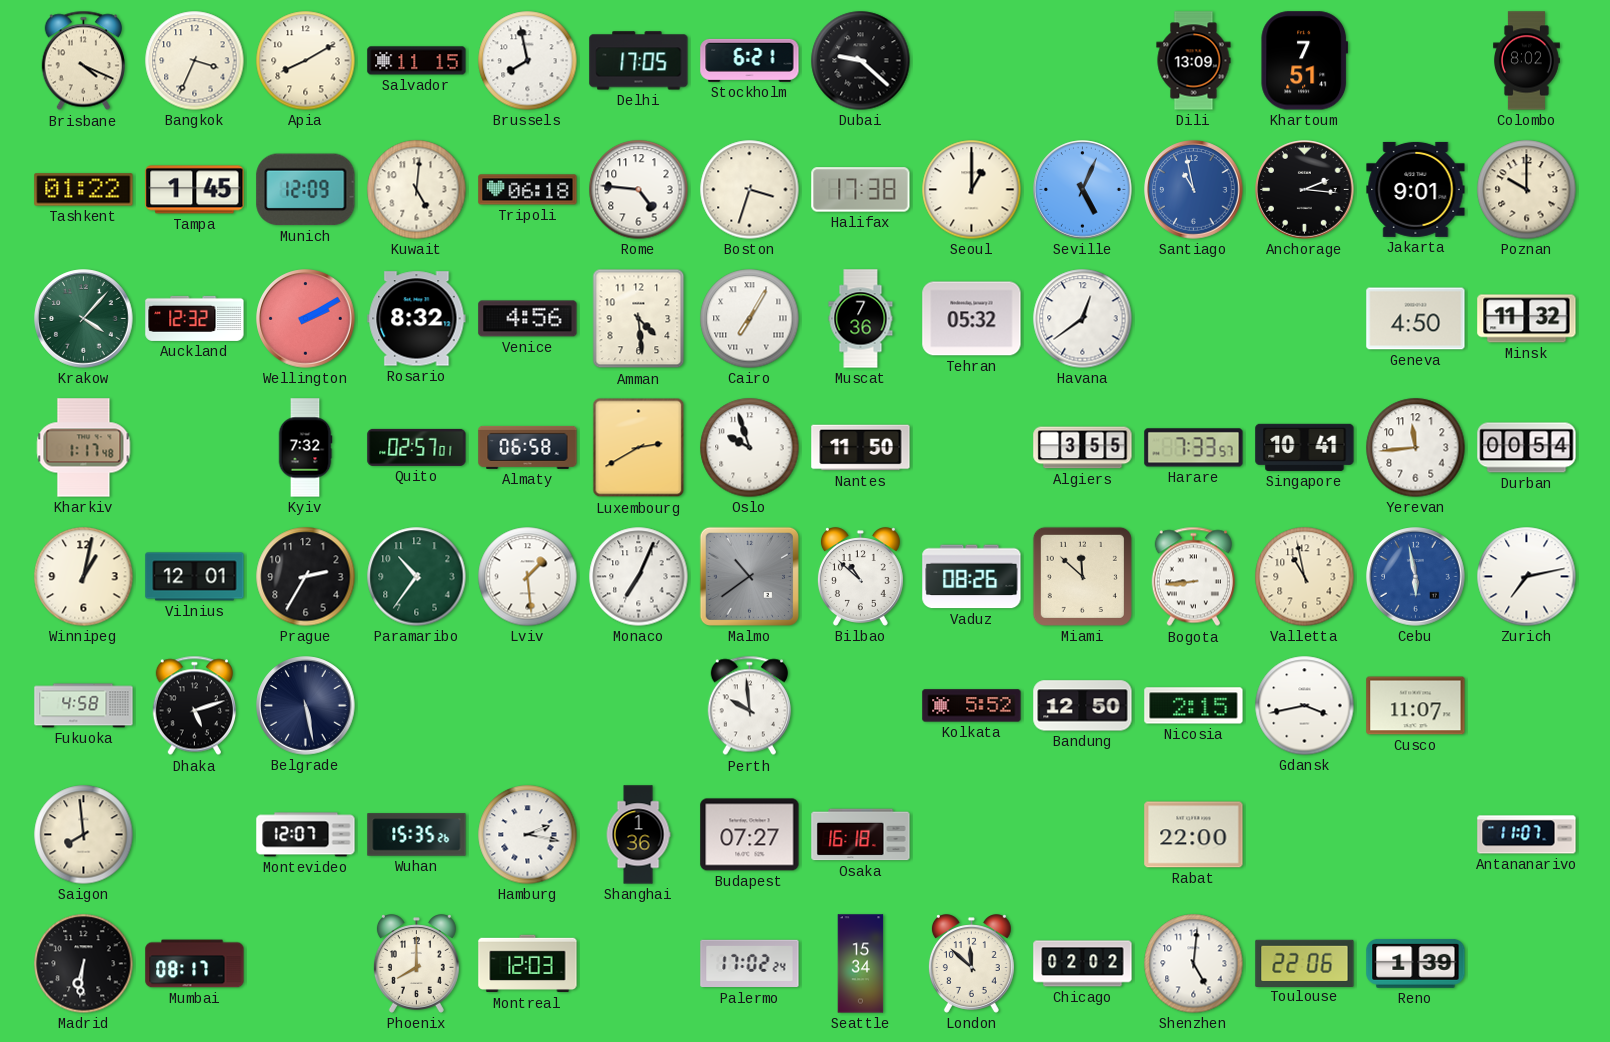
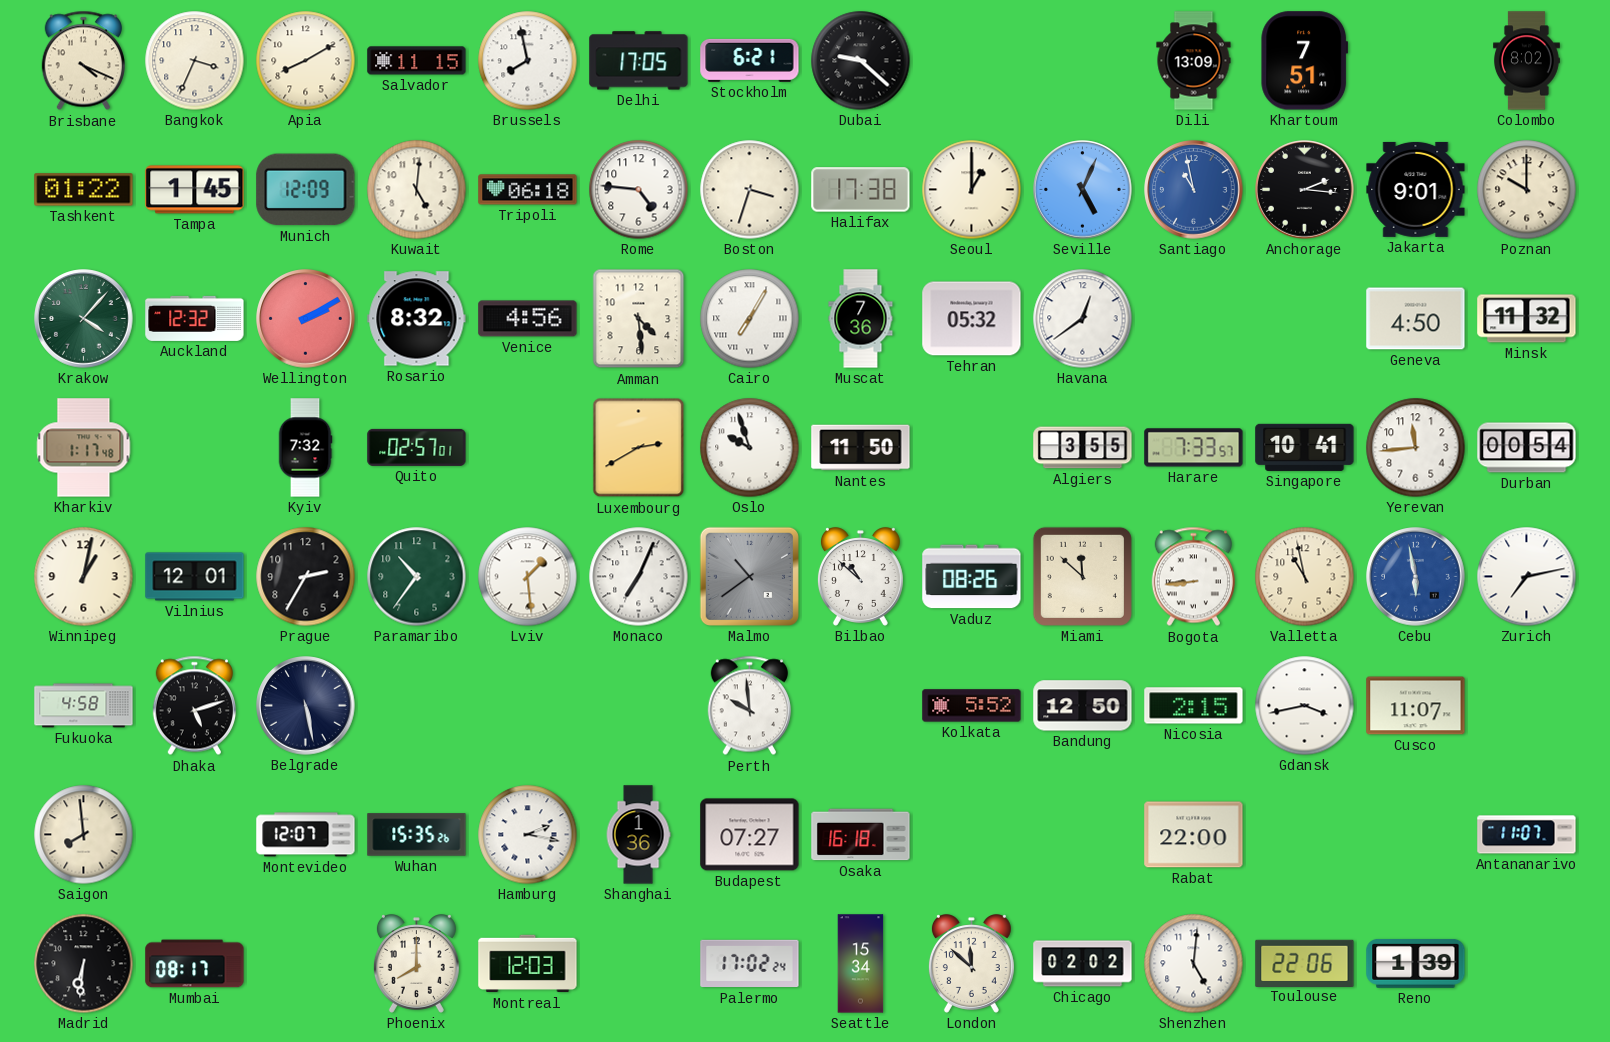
Almaty: 06:58 -> none (528, 447)
